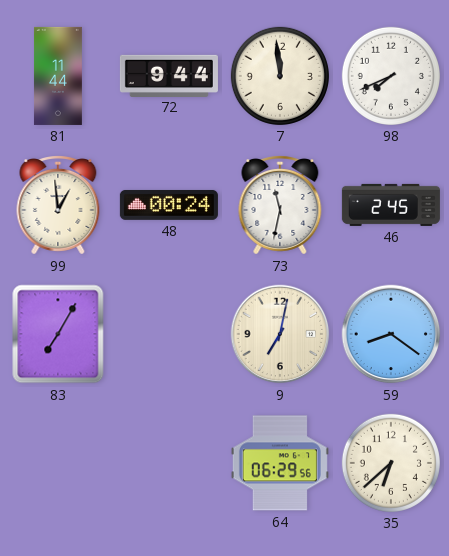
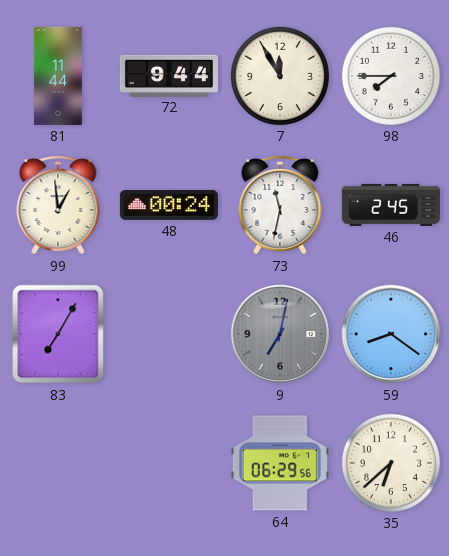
7: 11:59 -> 11:55 (280, 76)
98: 7:41 -> 7:45 (391, 76)
9 dial: cream -> grey (280, 334)
